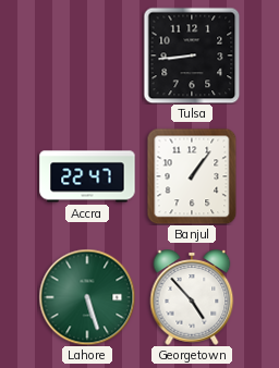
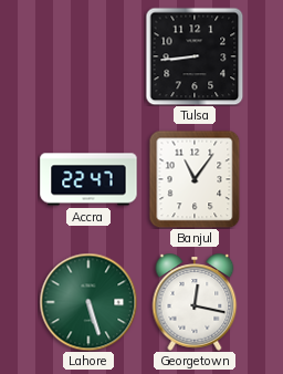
Banjul: 1:06 -> 11:06 (195, 179)
Georgetown: 4:53 -> 12:17 (195, 302)
